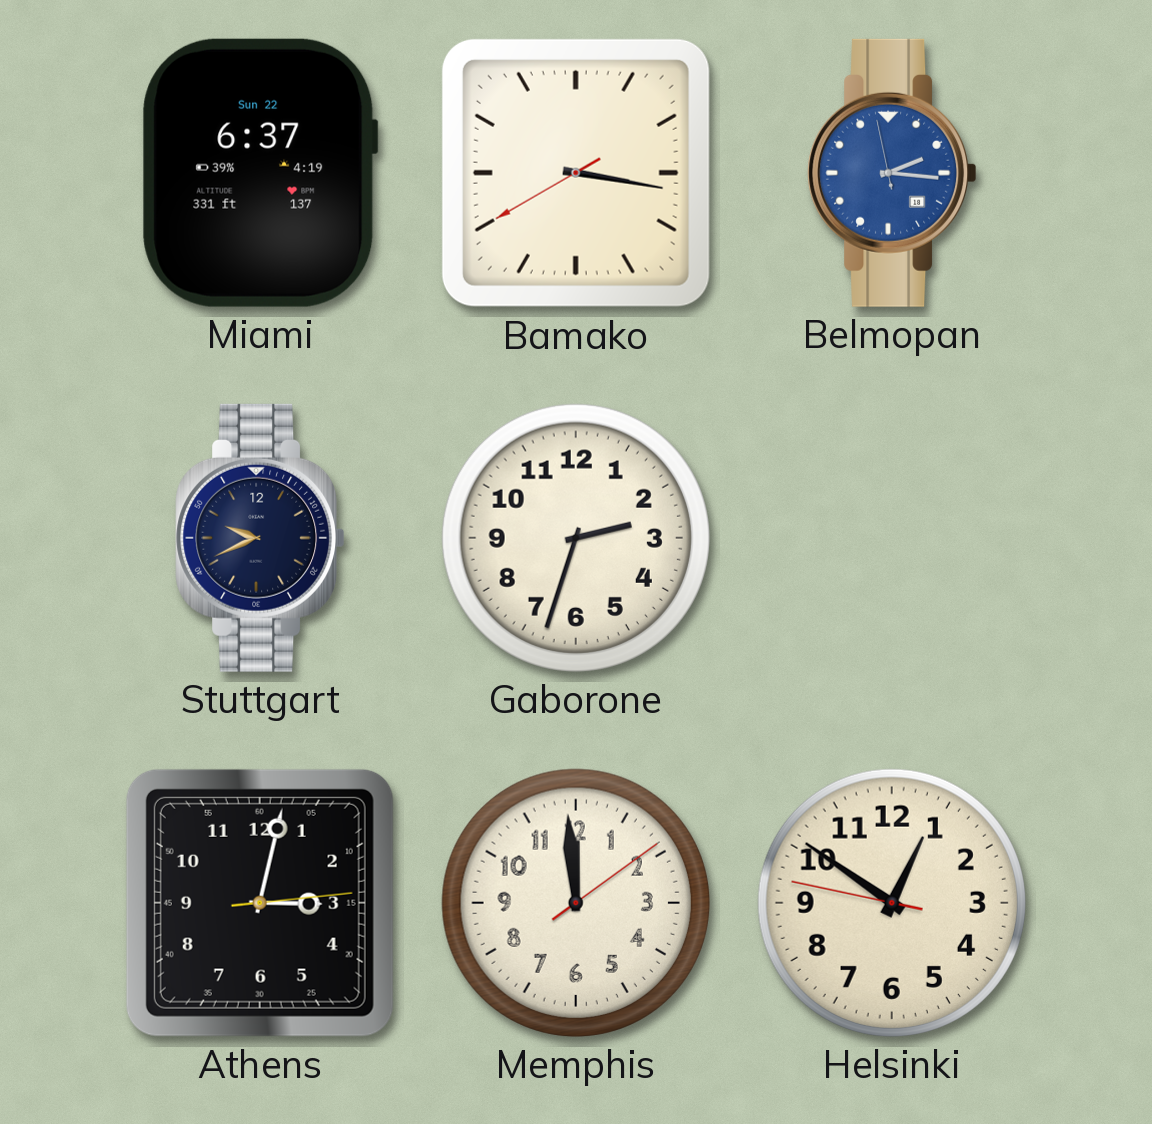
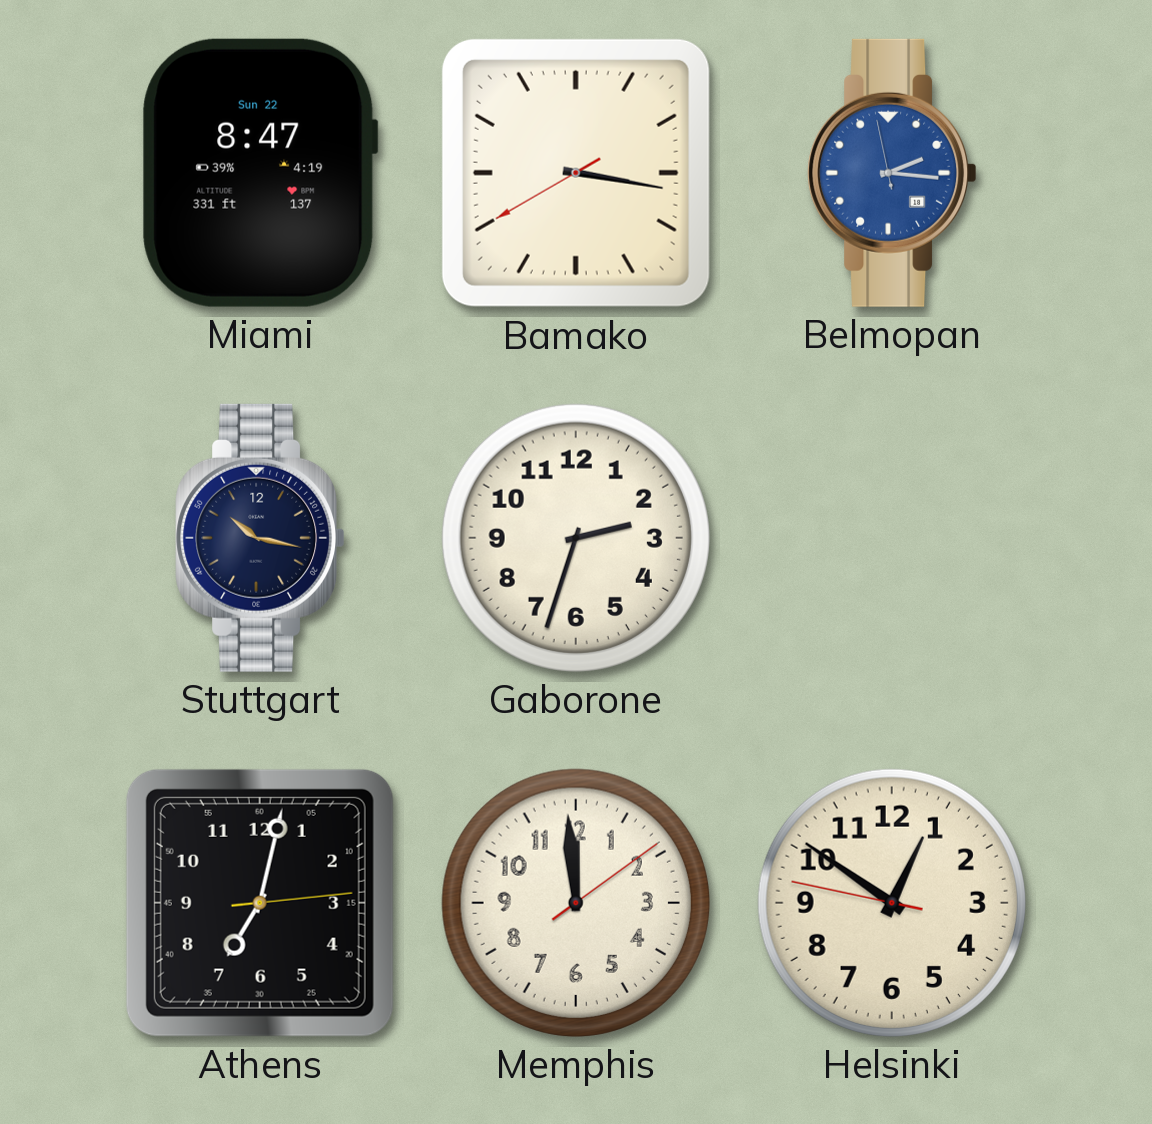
Miami: 6:37 -> 8:47 (260, 173)
Stuttgart: 9:41 -> 10:17 (260, 538)
Athens: 3:02 -> 7:02 (260, 903)
